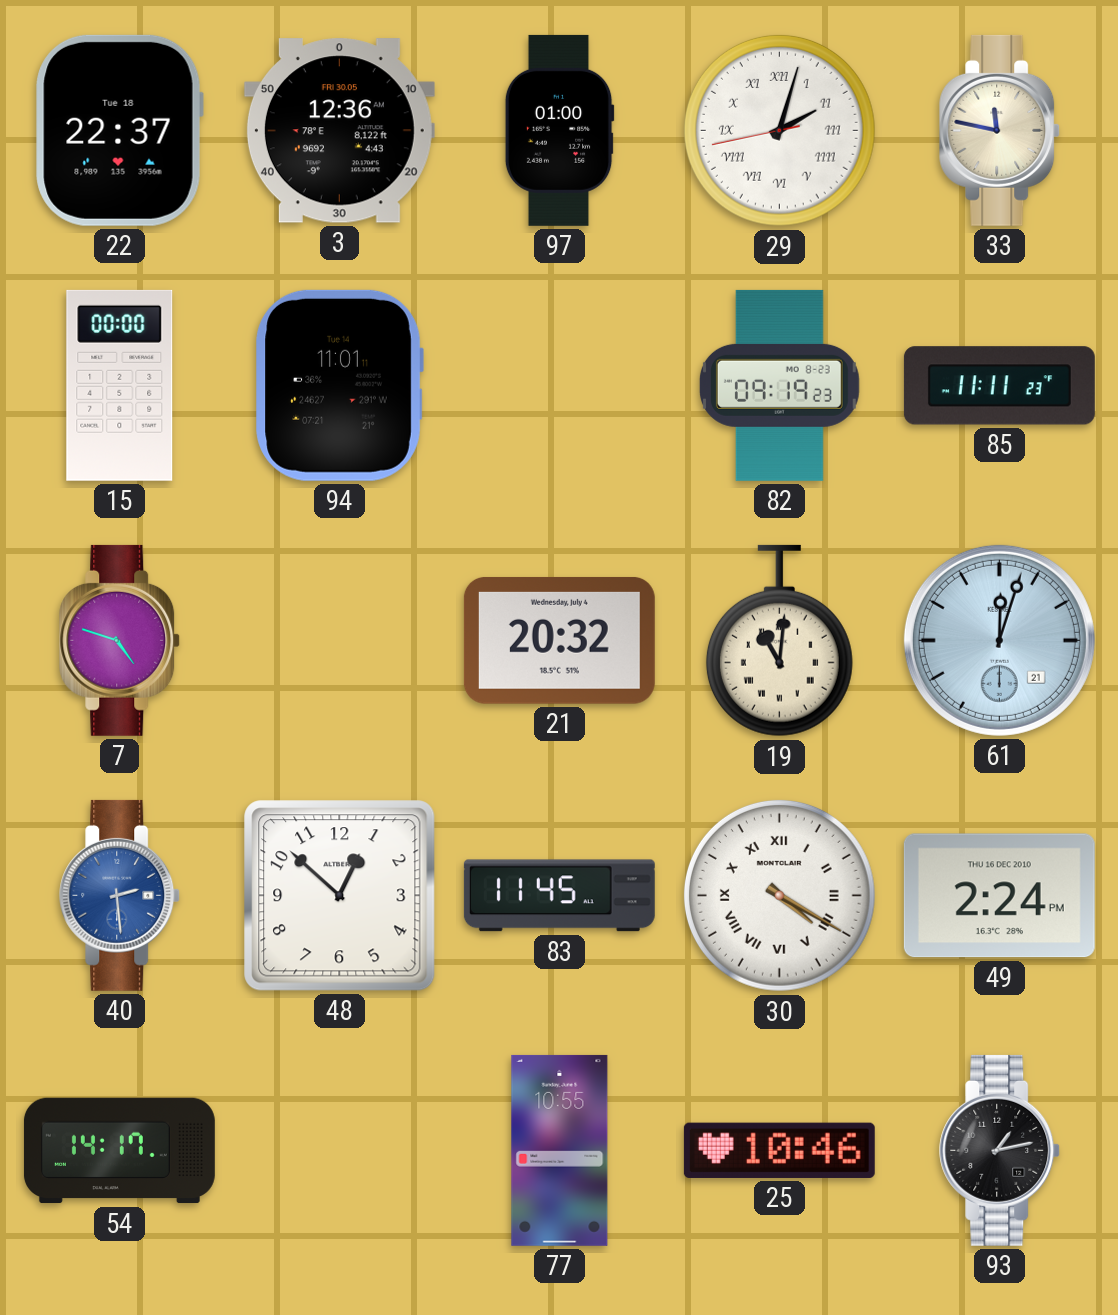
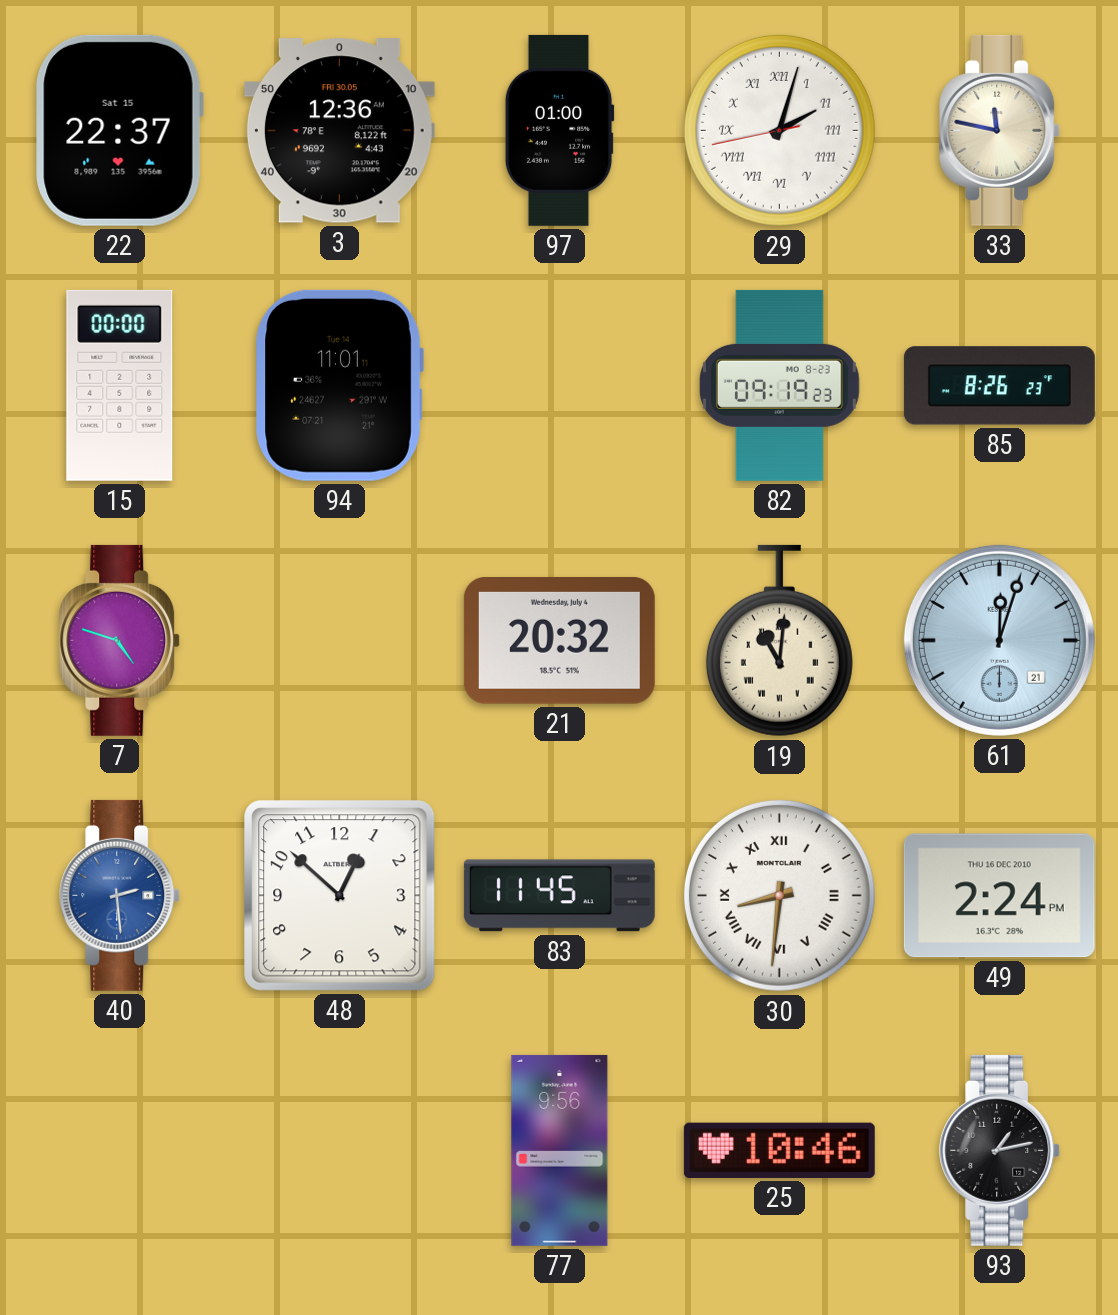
22 date: Tue 18 -> Sat 15 (119, 130)
85: 11:11 -> 8:26 (999, 386)
30: 4:20 -> 8:31 (779, 895)
54: 14:17 -> none (119, 1151)
77: 10:55 -> 9:56 (560, 1150)
